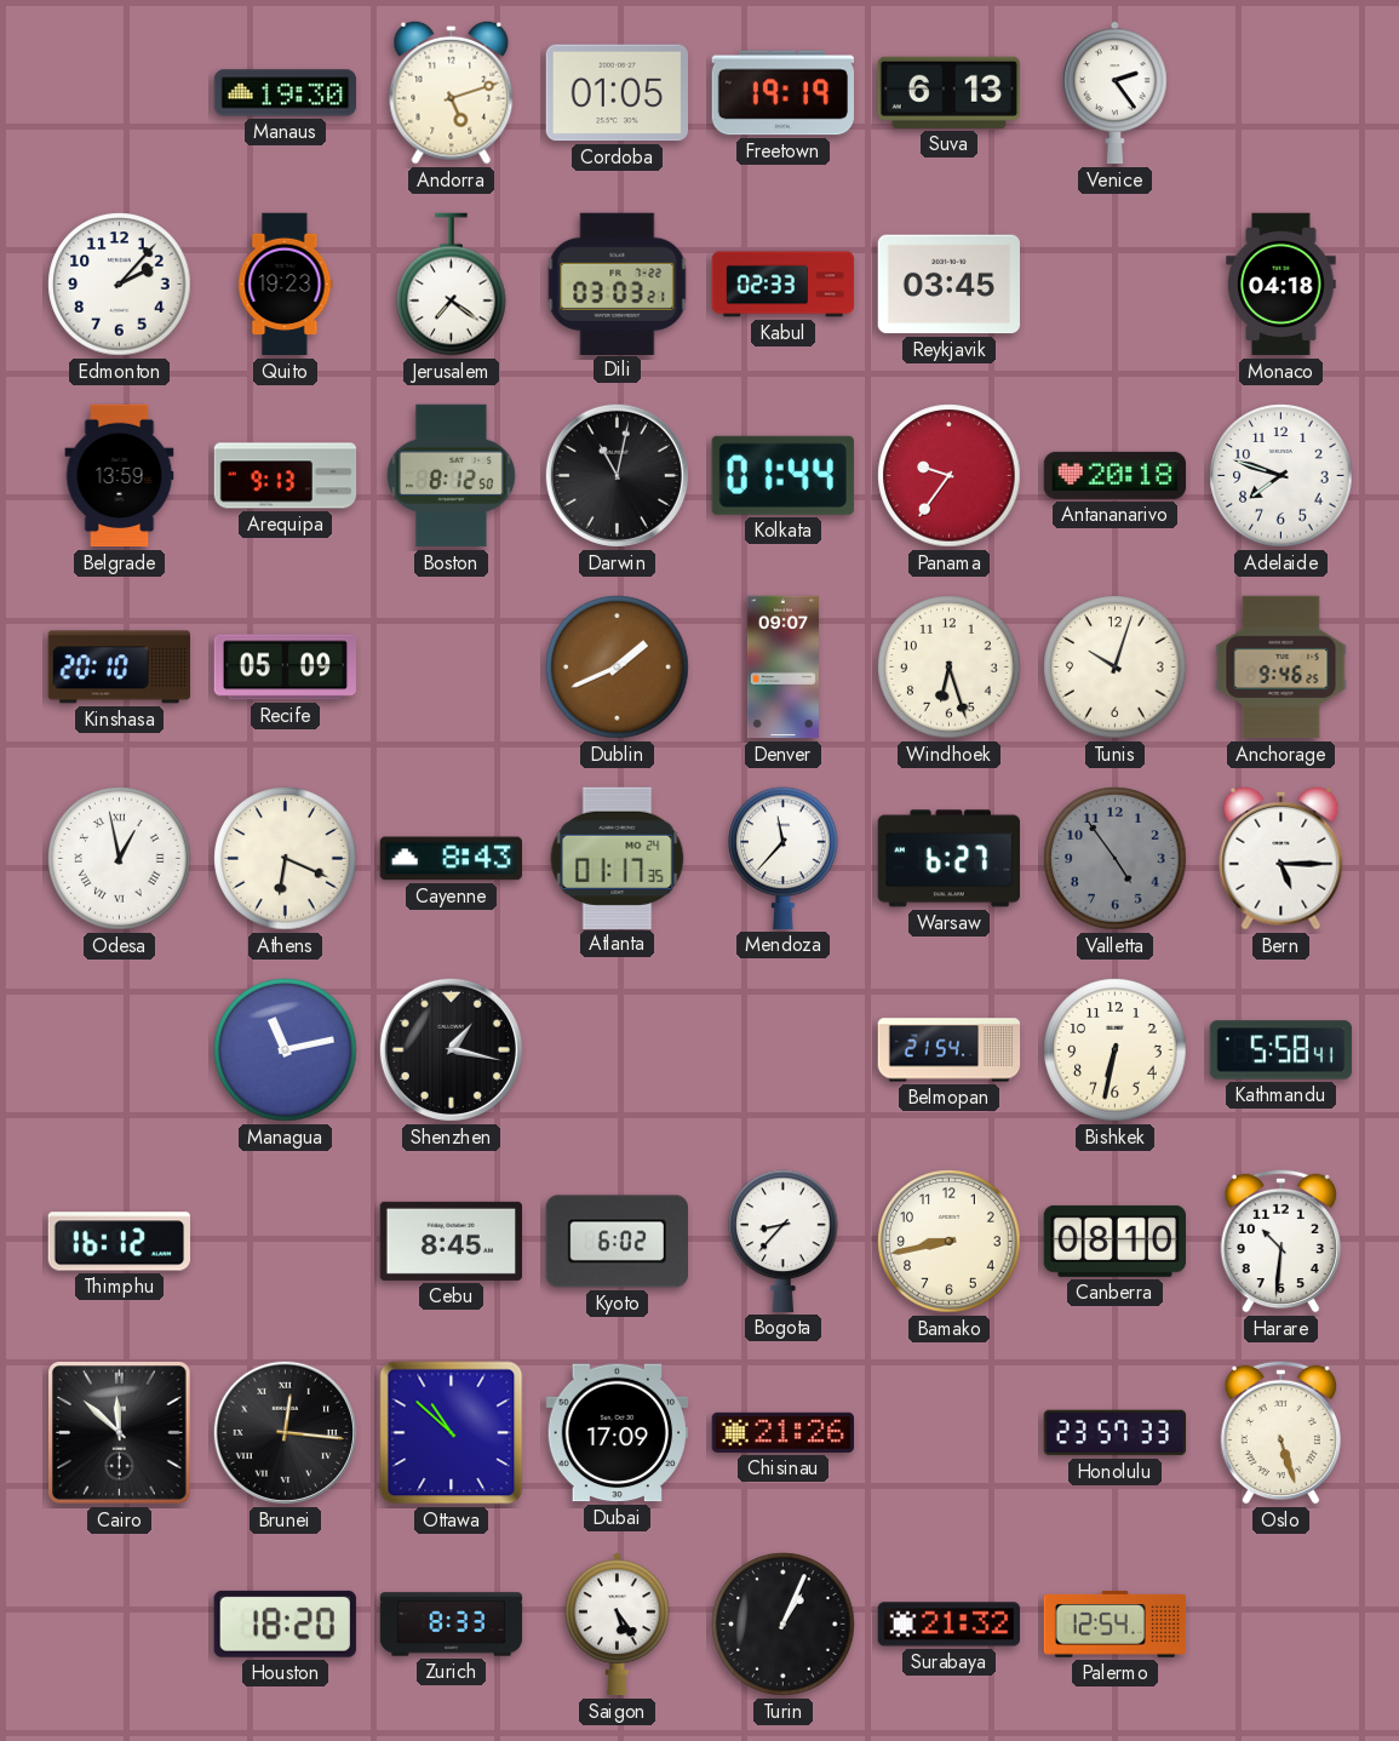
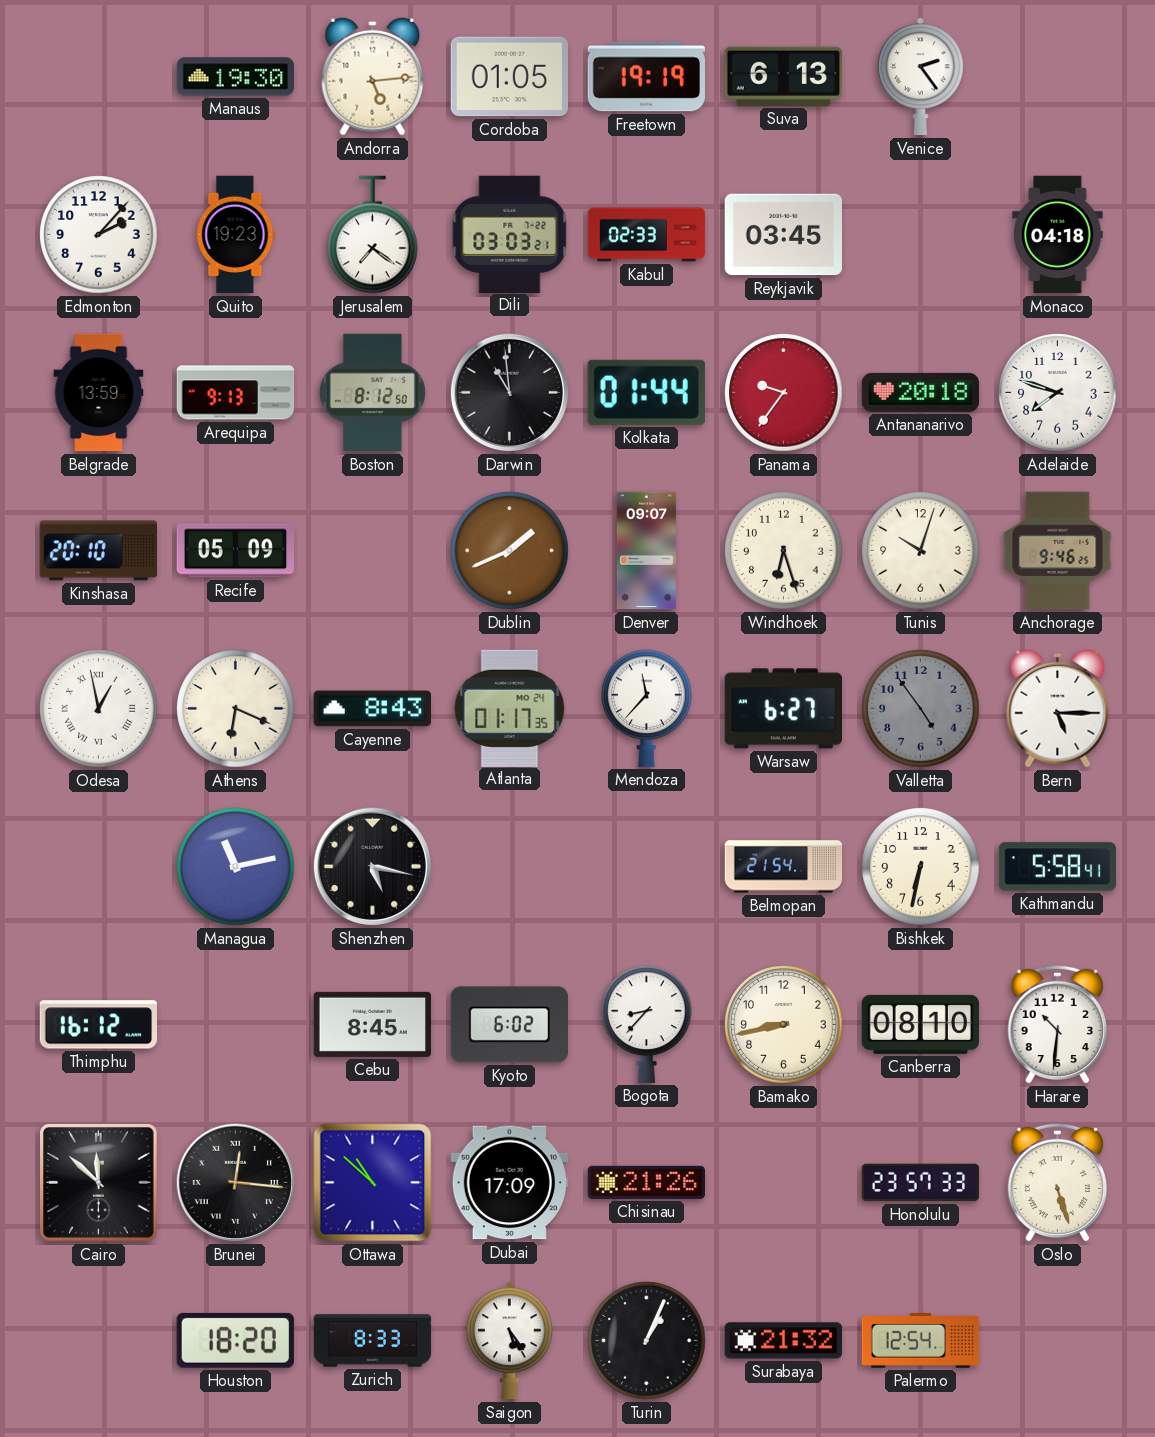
Andorra: 5:12 -> 5:14 (373, 76)
Darwin: 11:02 -> 10:59 (509, 392)
Shenzhen: 1:17 -> 5:17 (372, 866)
